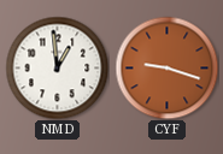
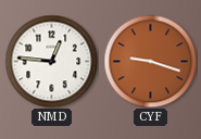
NMD: 12:59 -> 12:46 (51, 61)
